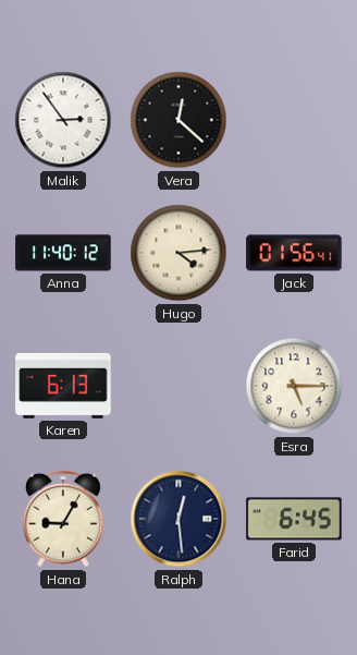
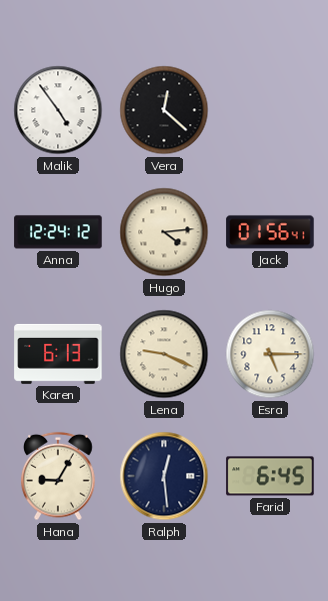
Malik: 2:54 -> 4:54 (58, 110)
Anna: 11:40 -> 12:24 (58, 232)
Lena: none -> 9:19 (164, 354)
